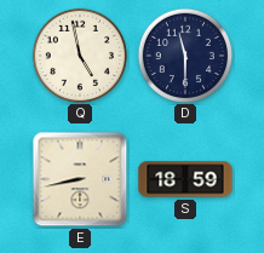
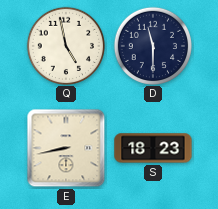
S: 18:59 -> 18:23 (153, 148)
